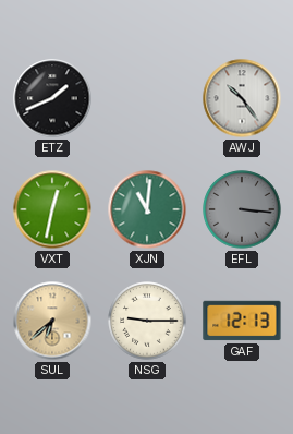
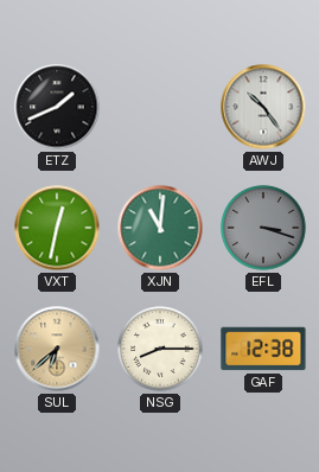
EFL: 3:16 -> 3:18 (263, 228)
NSG: 9:15 -> 8:15 (160, 349)
GAF: 12:13 -> 12:38 (263, 349)
